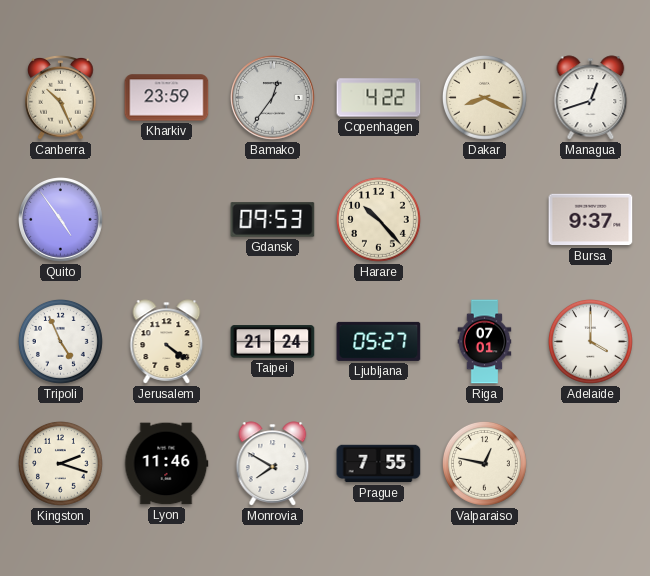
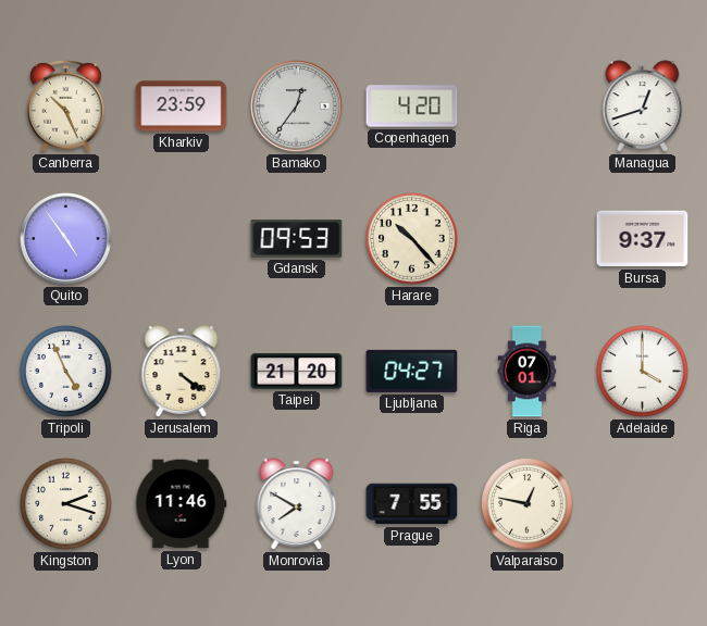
Copenhagen: 4:22 -> 4:20 (412, 107)
Dakar: 8:19 -> none (485, 98)
Taipei: 21:24 -> 21:20 (297, 372)
Ljubljana: 05:27 -> 04:27 (412, 371)
